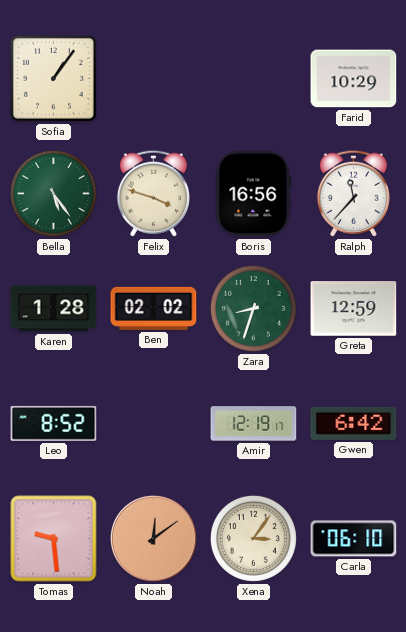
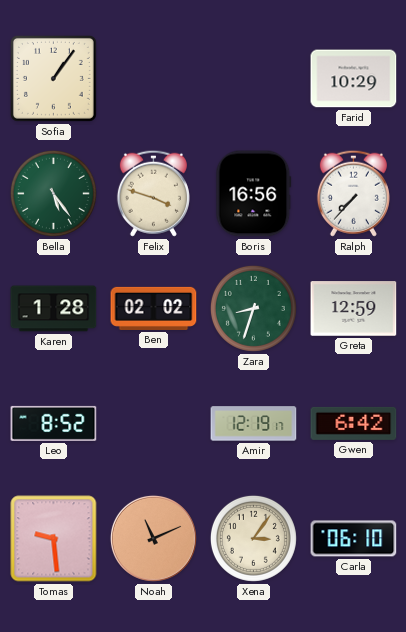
Ralph: 11:37 -> 7:37 (353, 193)
Noah: 12:09 -> 11:11 (153, 538)
